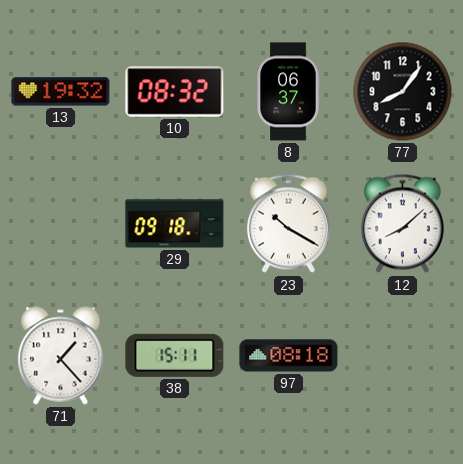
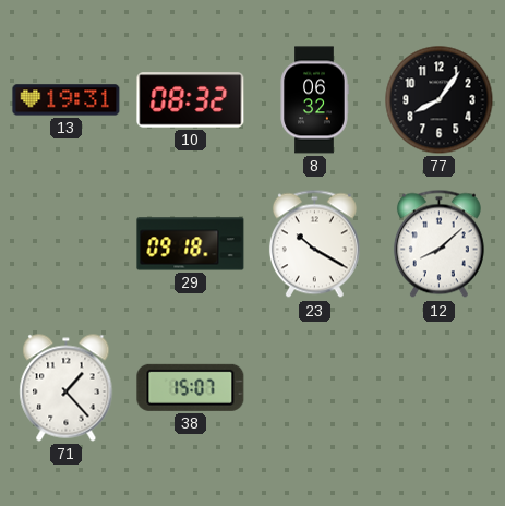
13: 19:32 -> 19:31 (67, 100)
8: 06:37 -> 06:32 (314, 100)
38: 15:11 -> 15:07 (191, 387)
97: 08:18 -> none (289, 356)
